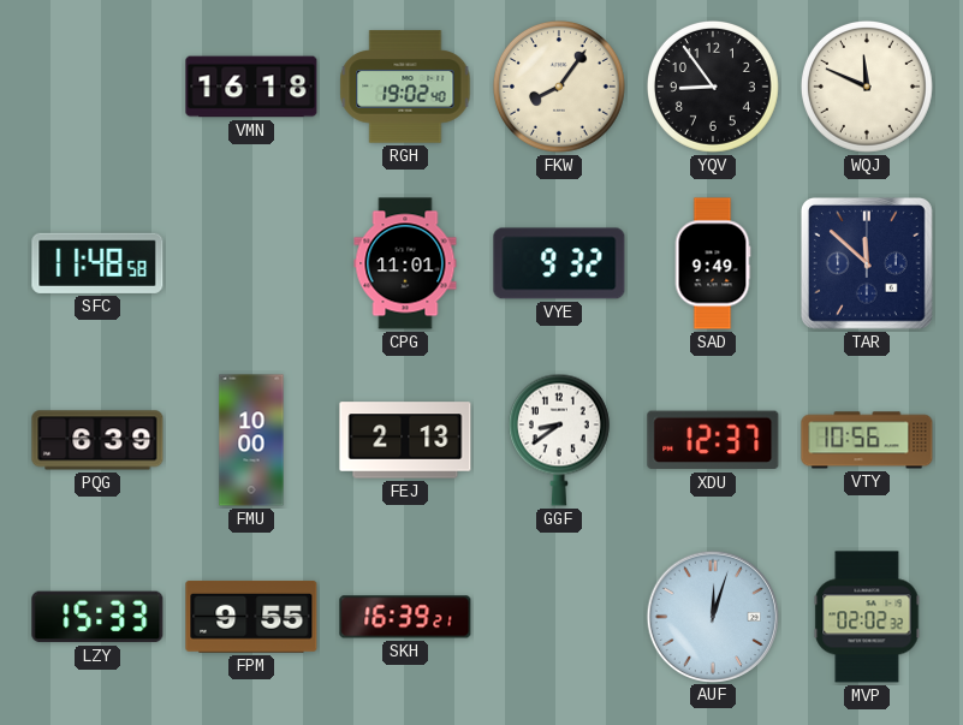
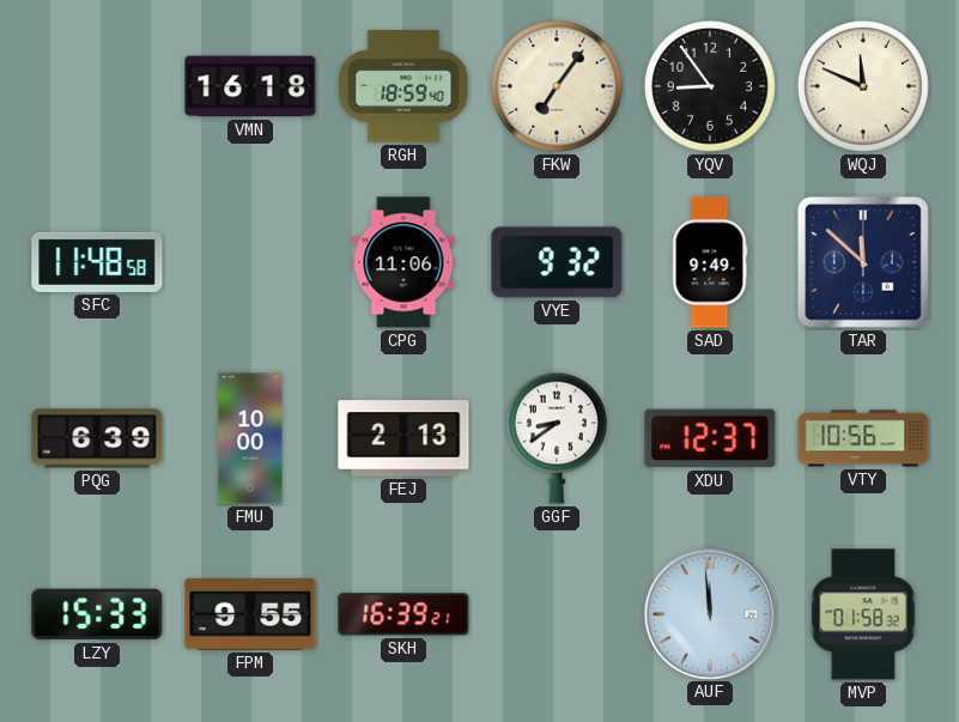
RGH: 19:02 -> 18:59 (403, 86)
FKW: 8:06 -> 7:06 (557, 86)
CPG: 11:01 -> 11:06 (403, 262)
AUF: 12:03 -> 11:59 (709, 613)
MVP: 02:02 -> 01:58 (863, 614)
